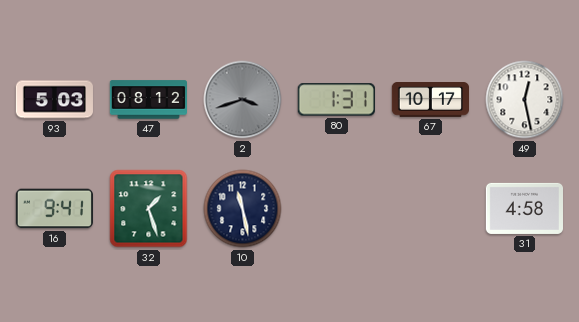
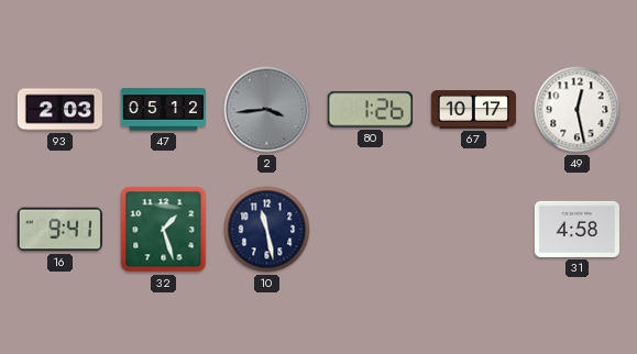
93: 5:03 -> 2:03 (59, 110)
47: 08:12 -> 05:12 (163, 110)
2: 3:42 -> 3:44 (267, 110)
80: 1:31 -> 1:26 (370, 110)
